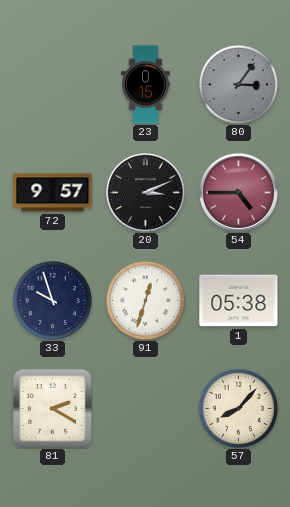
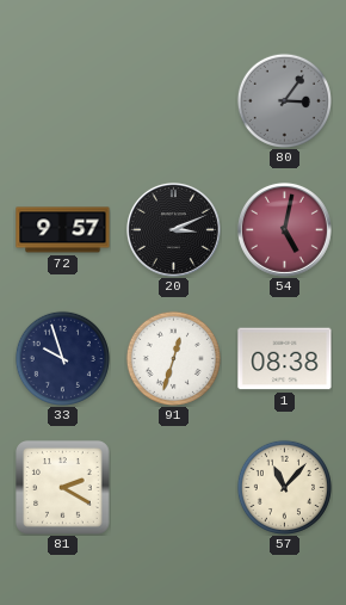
23: 0:15 -> none (146, 85)
54: 4:45 -> 5:02 (284, 229)
1: 05:38 -> 08:38 (285, 359)
57: 8:07 -> 11:07 (284, 487)
